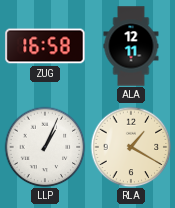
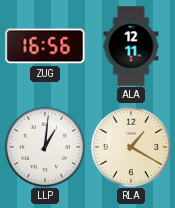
ZUG: 16:58 -> 16:56 (45, 46)
LLP: 1:04 -> 1:01 (45, 147)
